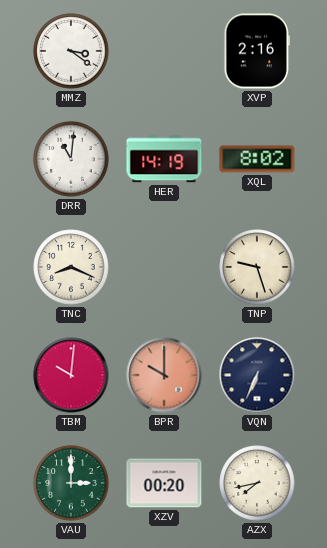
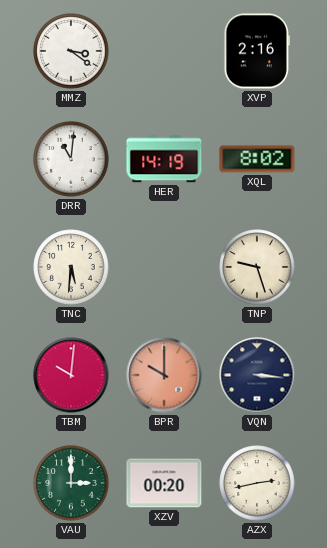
TNC: 8:19 -> 5:31 (71, 267)
VQN: 6:34 -> 3:16 (257, 375)
AZX: 7:43 -> 2:43 (257, 483)
